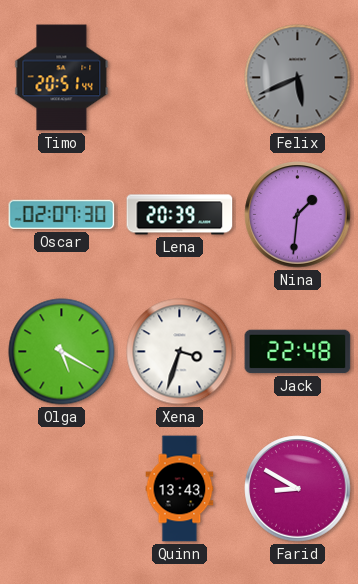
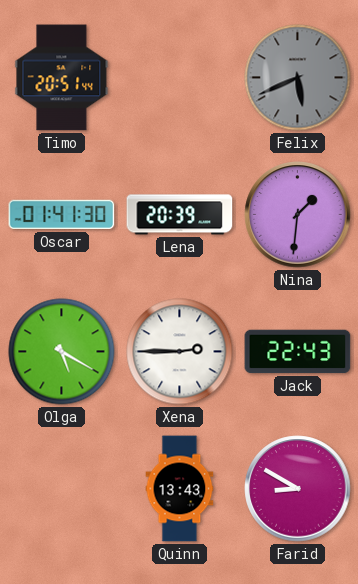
Oscar: 02:07 -> 01:41 (62, 215)
Xena: 3:33 -> 2:45 (180, 352)
Jack: 22:48 -> 22:43 (298, 352)
